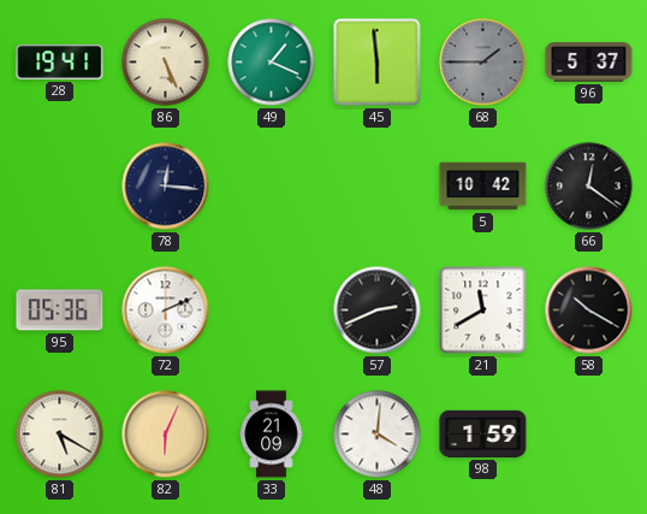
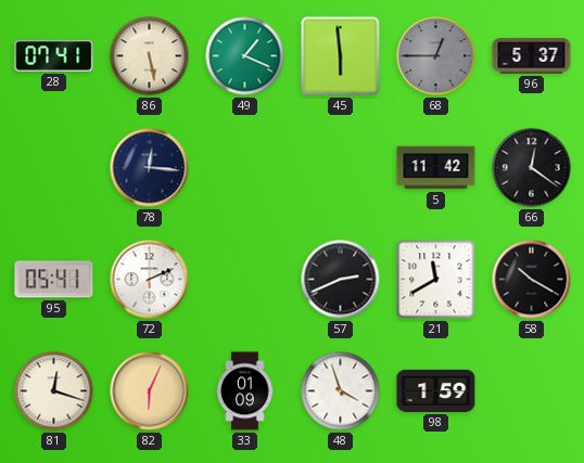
28: 19:41 -> 07:41 (54, 56)
86: 5:26 -> 5:28 (150, 56)
68: 1:45 -> 12:45 (436, 56)
5: 10:42 -> 11:42 (436, 168)
95: 05:36 -> 05:41 (54, 280)
81: 5:20 -> 12:18 (54, 391)
33: 21:09 -> 01:09 (245, 391)
48: 4:01 -> 3:57 (341, 391)
